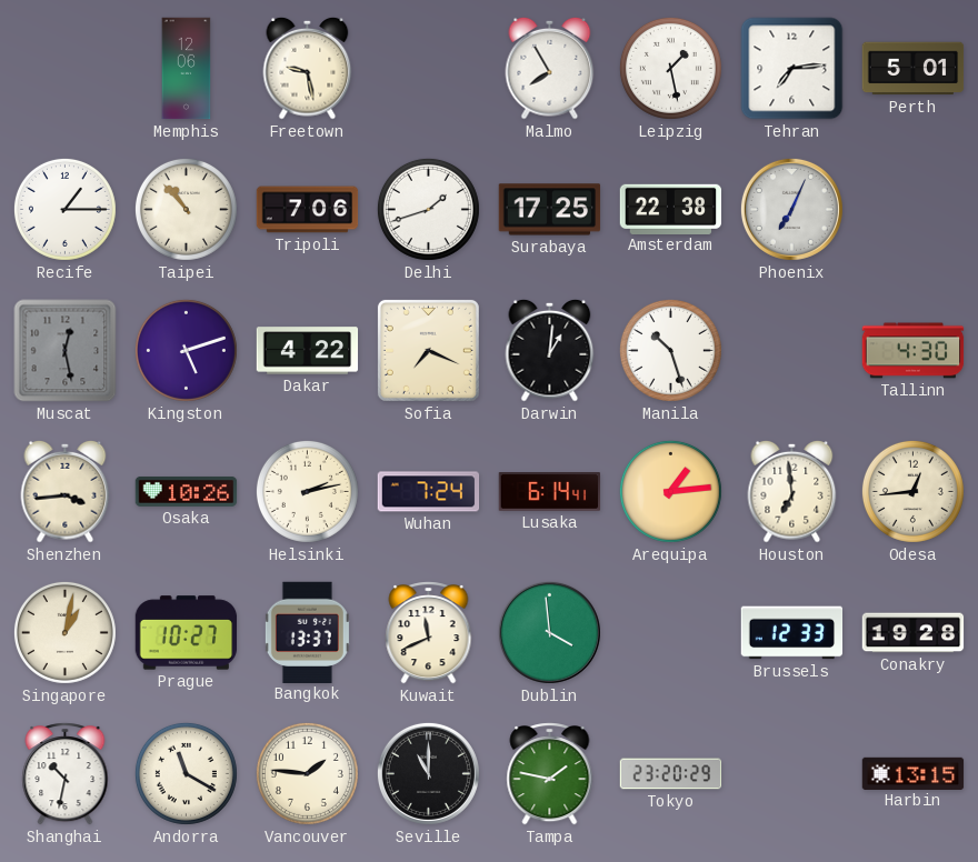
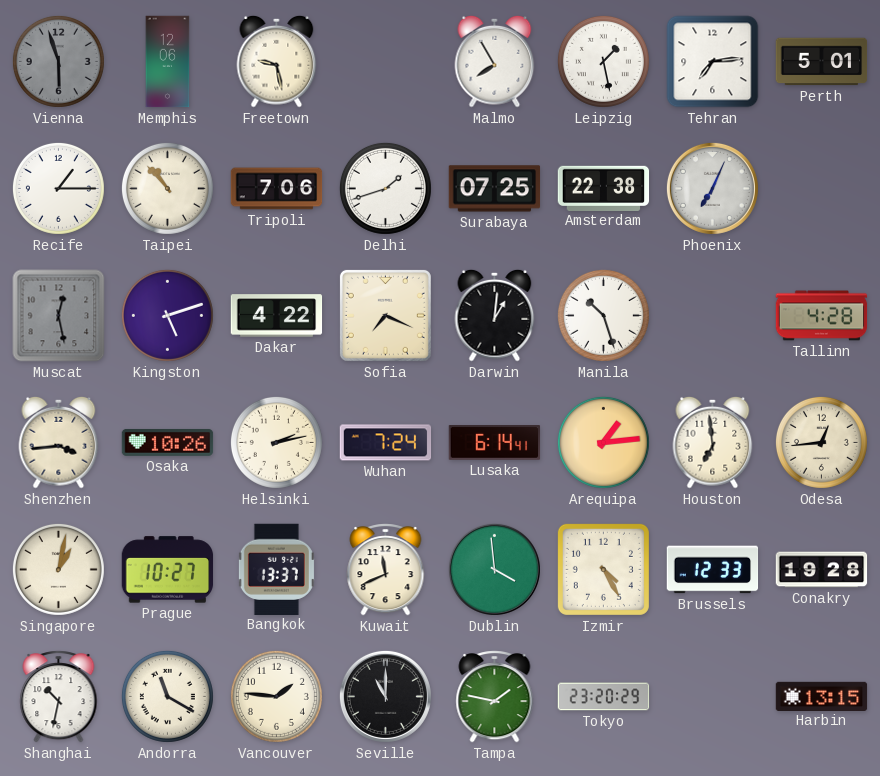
Vienna: none -> 5:57 (58, 61)
Surabaya: 17:25 -> 07:25 (495, 189)
Tallinn: 4:30 -> 4:28 (822, 316)
Izmir: none -> 4:25 (603, 569)
